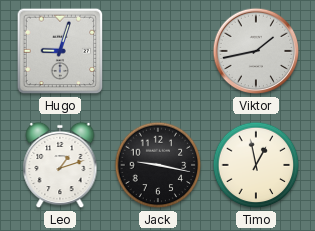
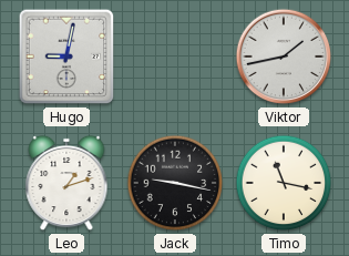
Hugo: 9:03 -> 9:02 (66, 57)
Timo: 12:58 -> 11:17 (284, 183)
